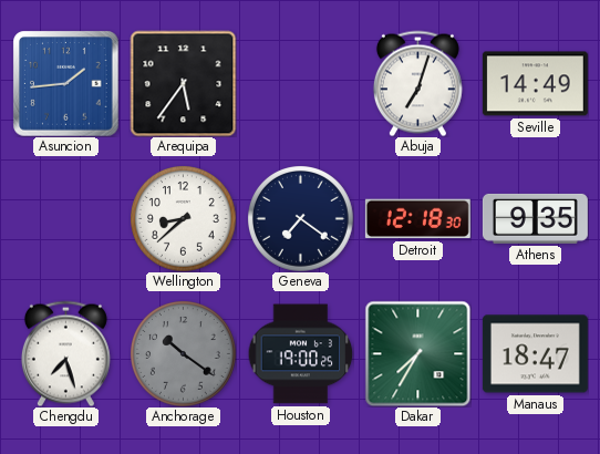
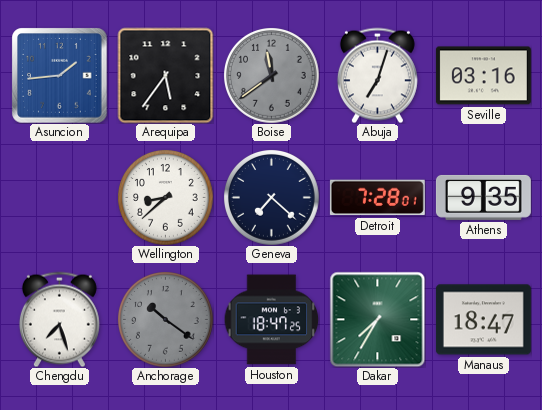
Boise: none -> 11:39 (272, 76)
Seville: 14:49 -> 03:16 (483, 76)
Geneva: 7:21 -> 7:22 (272, 198)
Detroit: 12:18 -> 7:28 (377, 198)
Houston: 19:00 -> 18:47 (271, 320)
